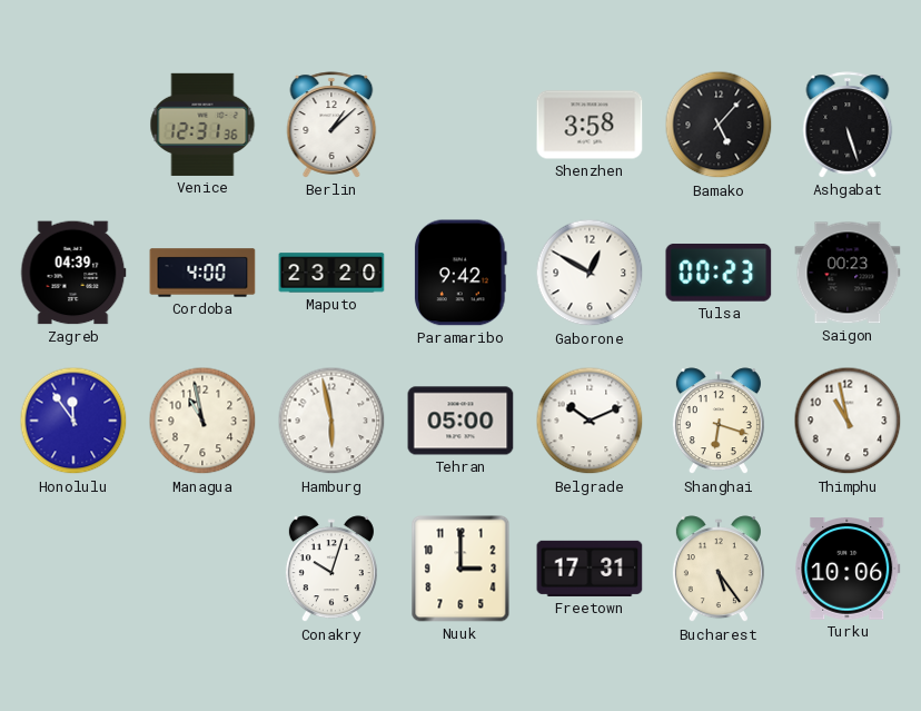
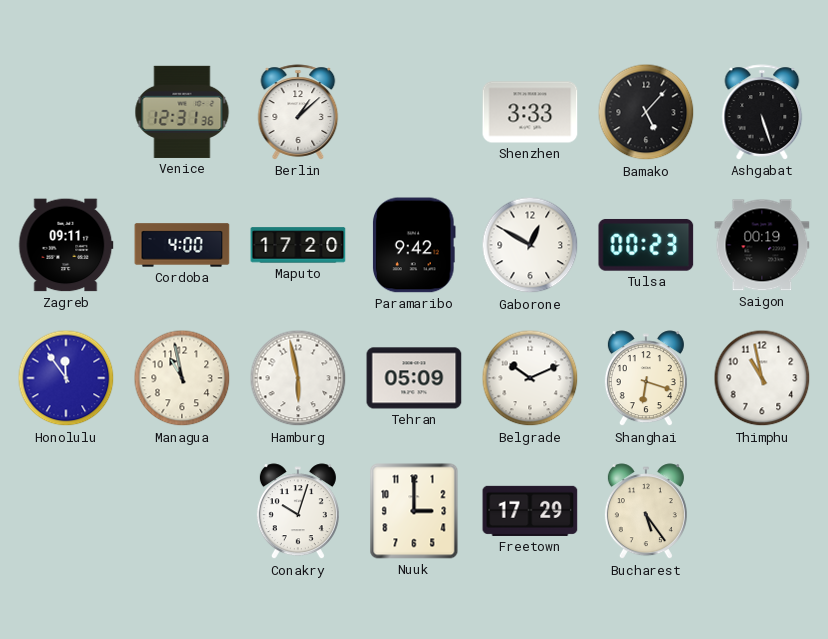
Shenzhen: 3:58 -> 3:33 (530, 112)
Zagreb: 04:39 -> 09:11 (66, 245)
Maputo: 23:20 -> 17:20 (298, 245)
Saigon: 00:23 -> 00:19 (762, 245)
Tehran: 05:00 -> 05:09 (414, 378)
Freetown: 17:31 -> 17:29 (530, 511)
Turku: 10:06 -> none (848, 570)
